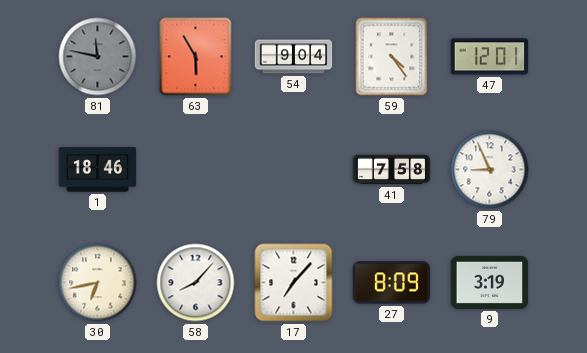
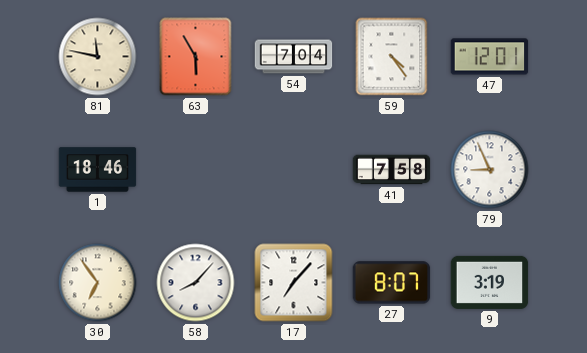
81 dial: grey -> cream (98, 57)
54: 9:04 -> 7:04 (294, 57)
30: 6:43 -> 6:54 (98, 283)
27: 8:09 -> 8:07 (392, 283)
